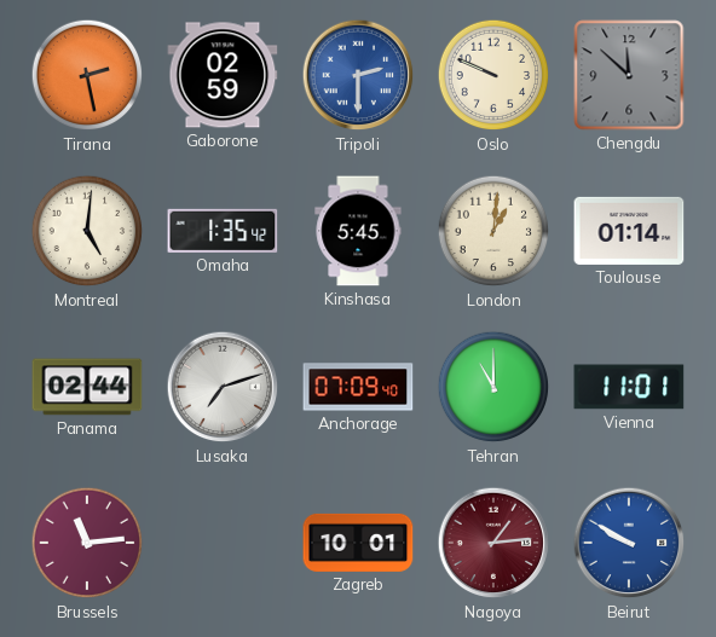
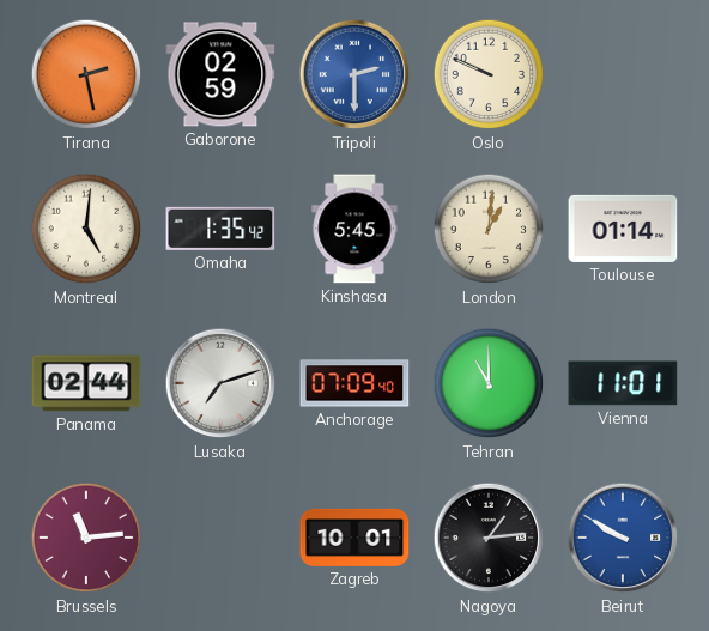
Chengdu: 11:52 -> none (629, 75)
Nagoya dial: burgundy -> black (489, 538)
